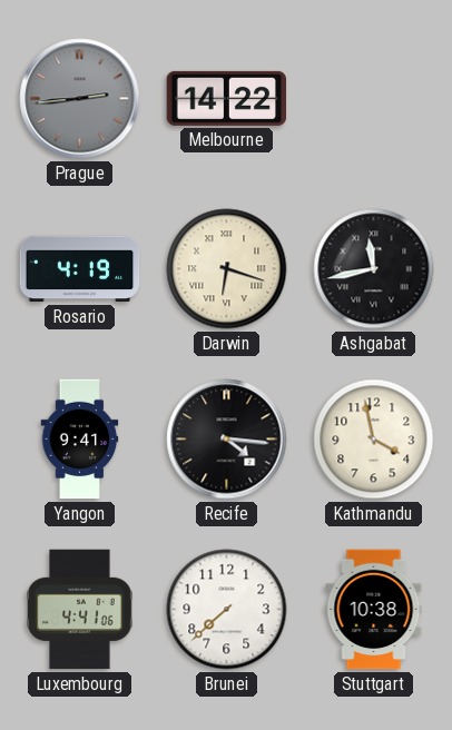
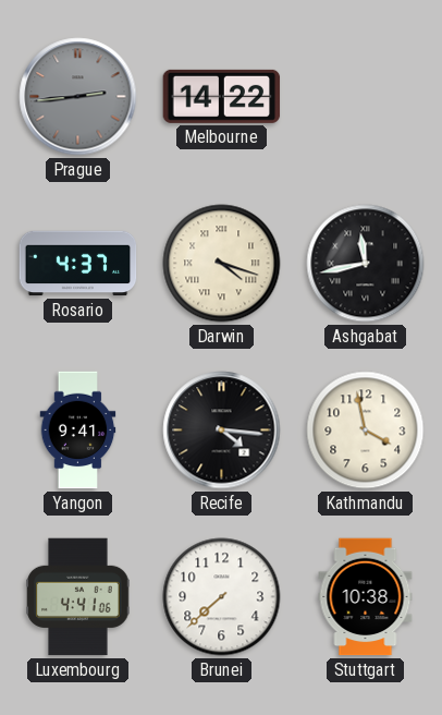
Rosario: 4:19 -> 4:37 (78, 264)
Darwin: 6:18 -> 4:18 (222, 264)
